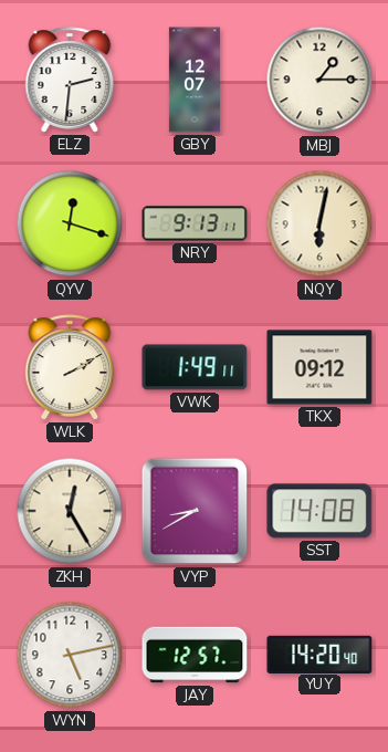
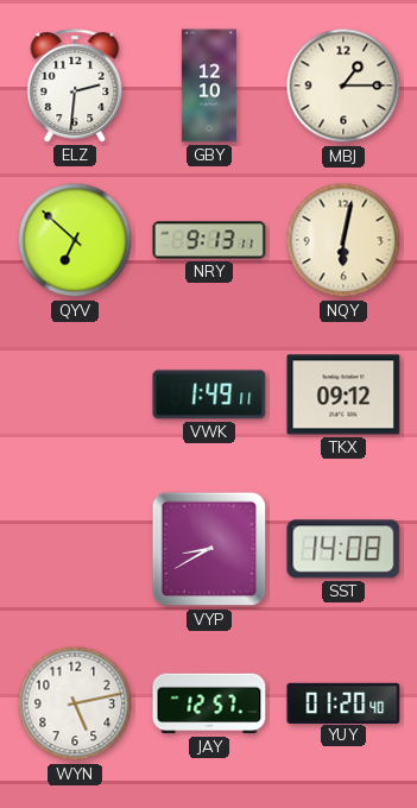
GBY: 12:07 -> 12:10 (209, 86)
QYV: 12:18 -> 6:52 (75, 240)
WLK: 2:10 -> none (70, 367)
ZKH: 12:25 -> none (70, 511)
YUY: 14:20 -> 01:20 (343, 702)
